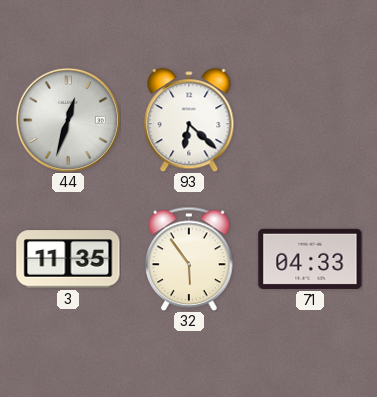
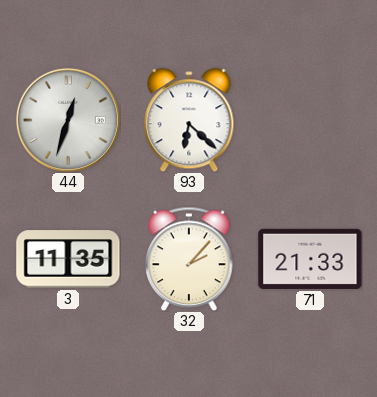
32: 5:54 -> 2:07 (189, 259)
71: 04:33 -> 21:33 (310, 259)
